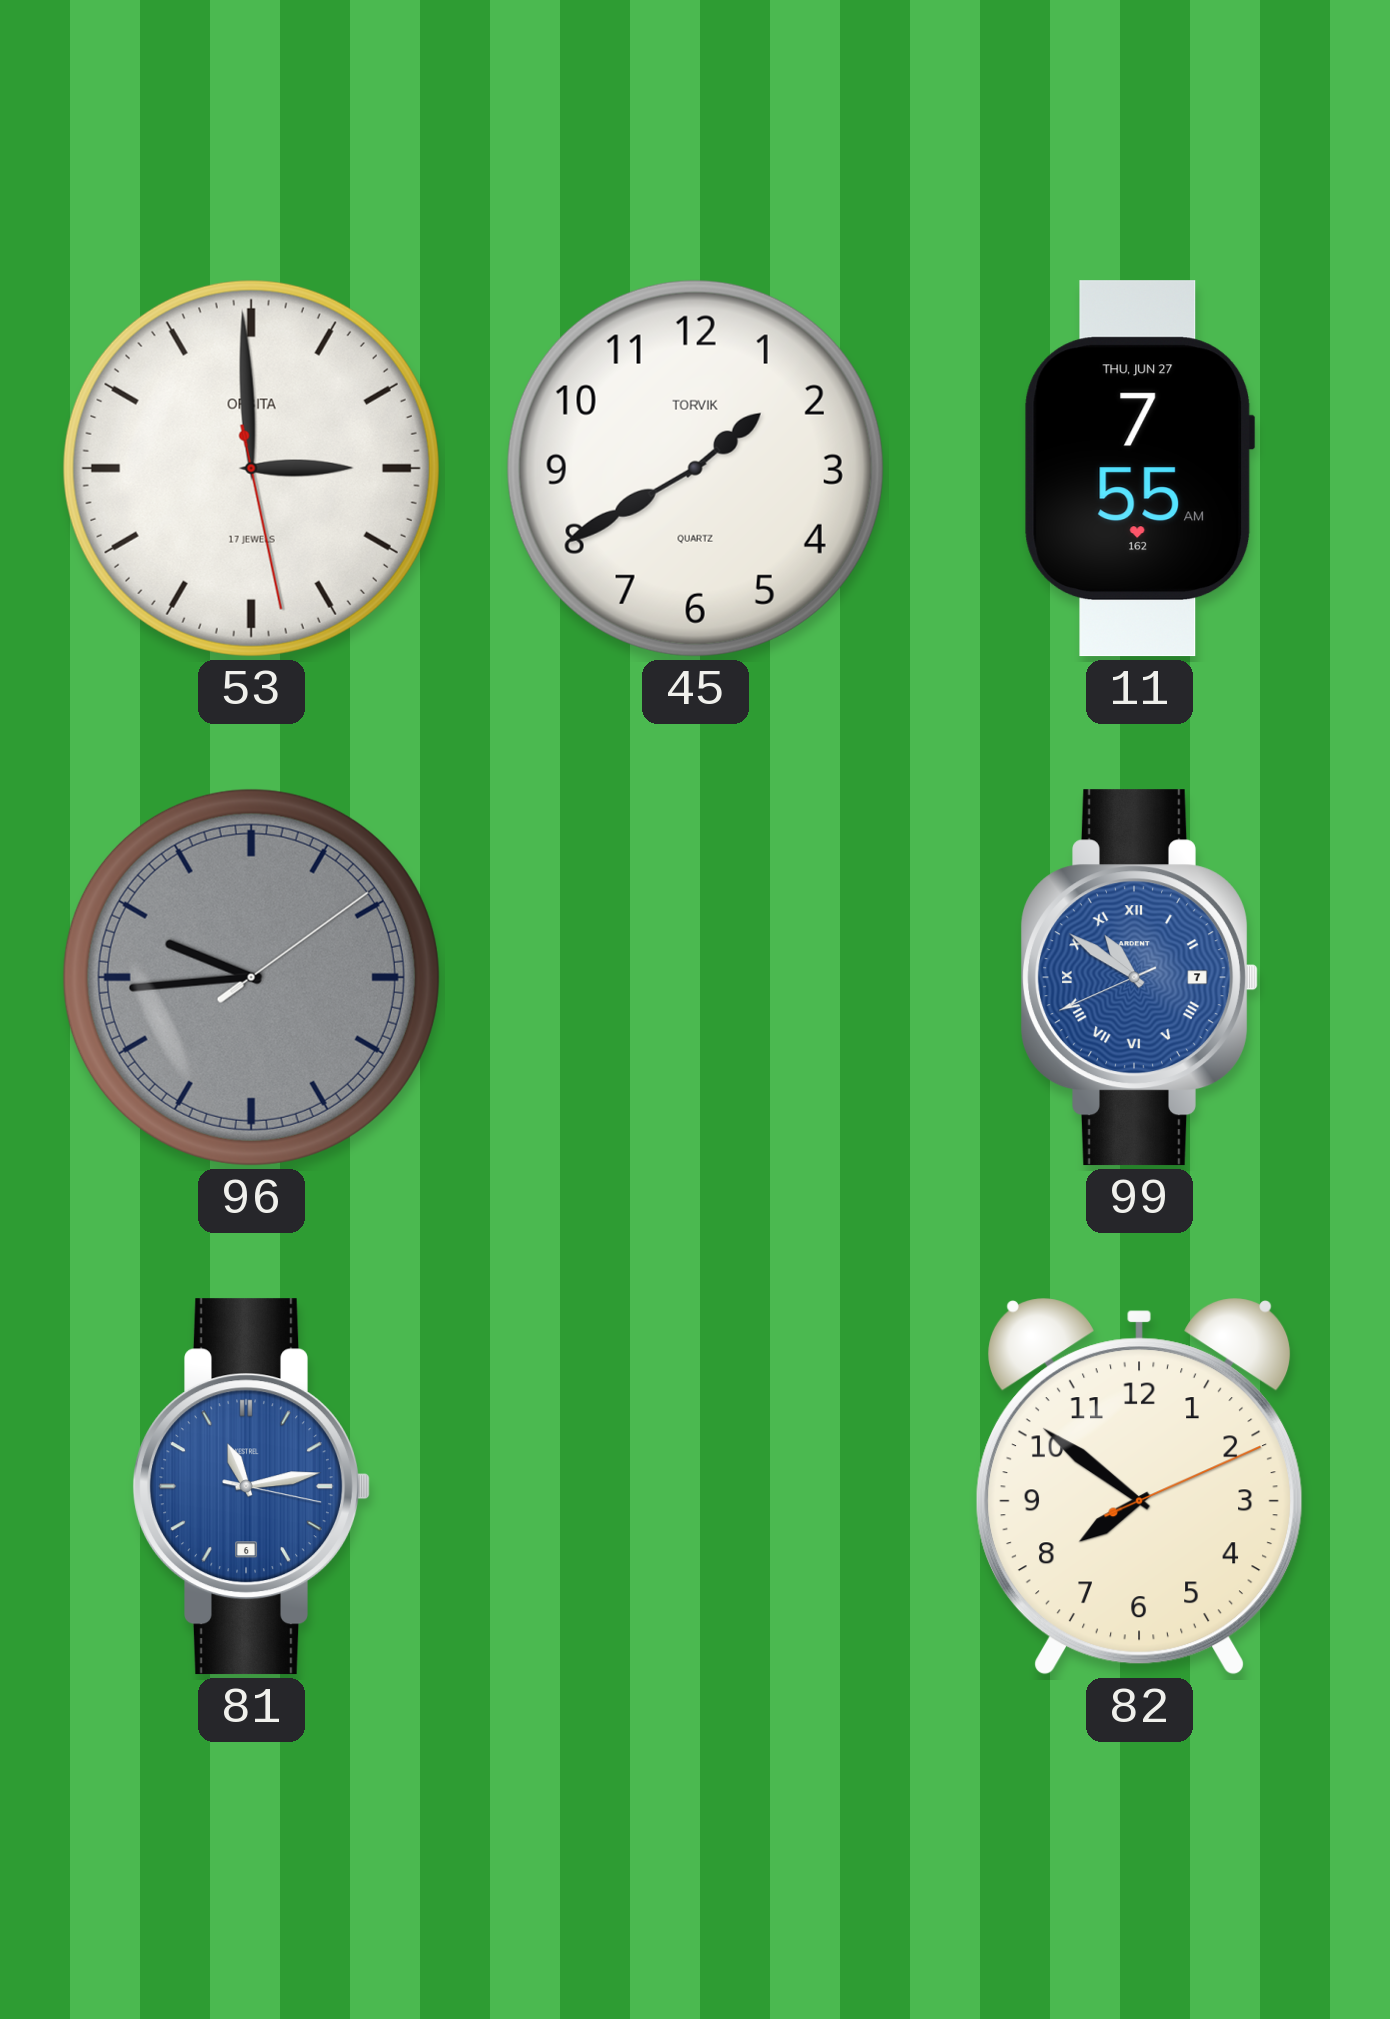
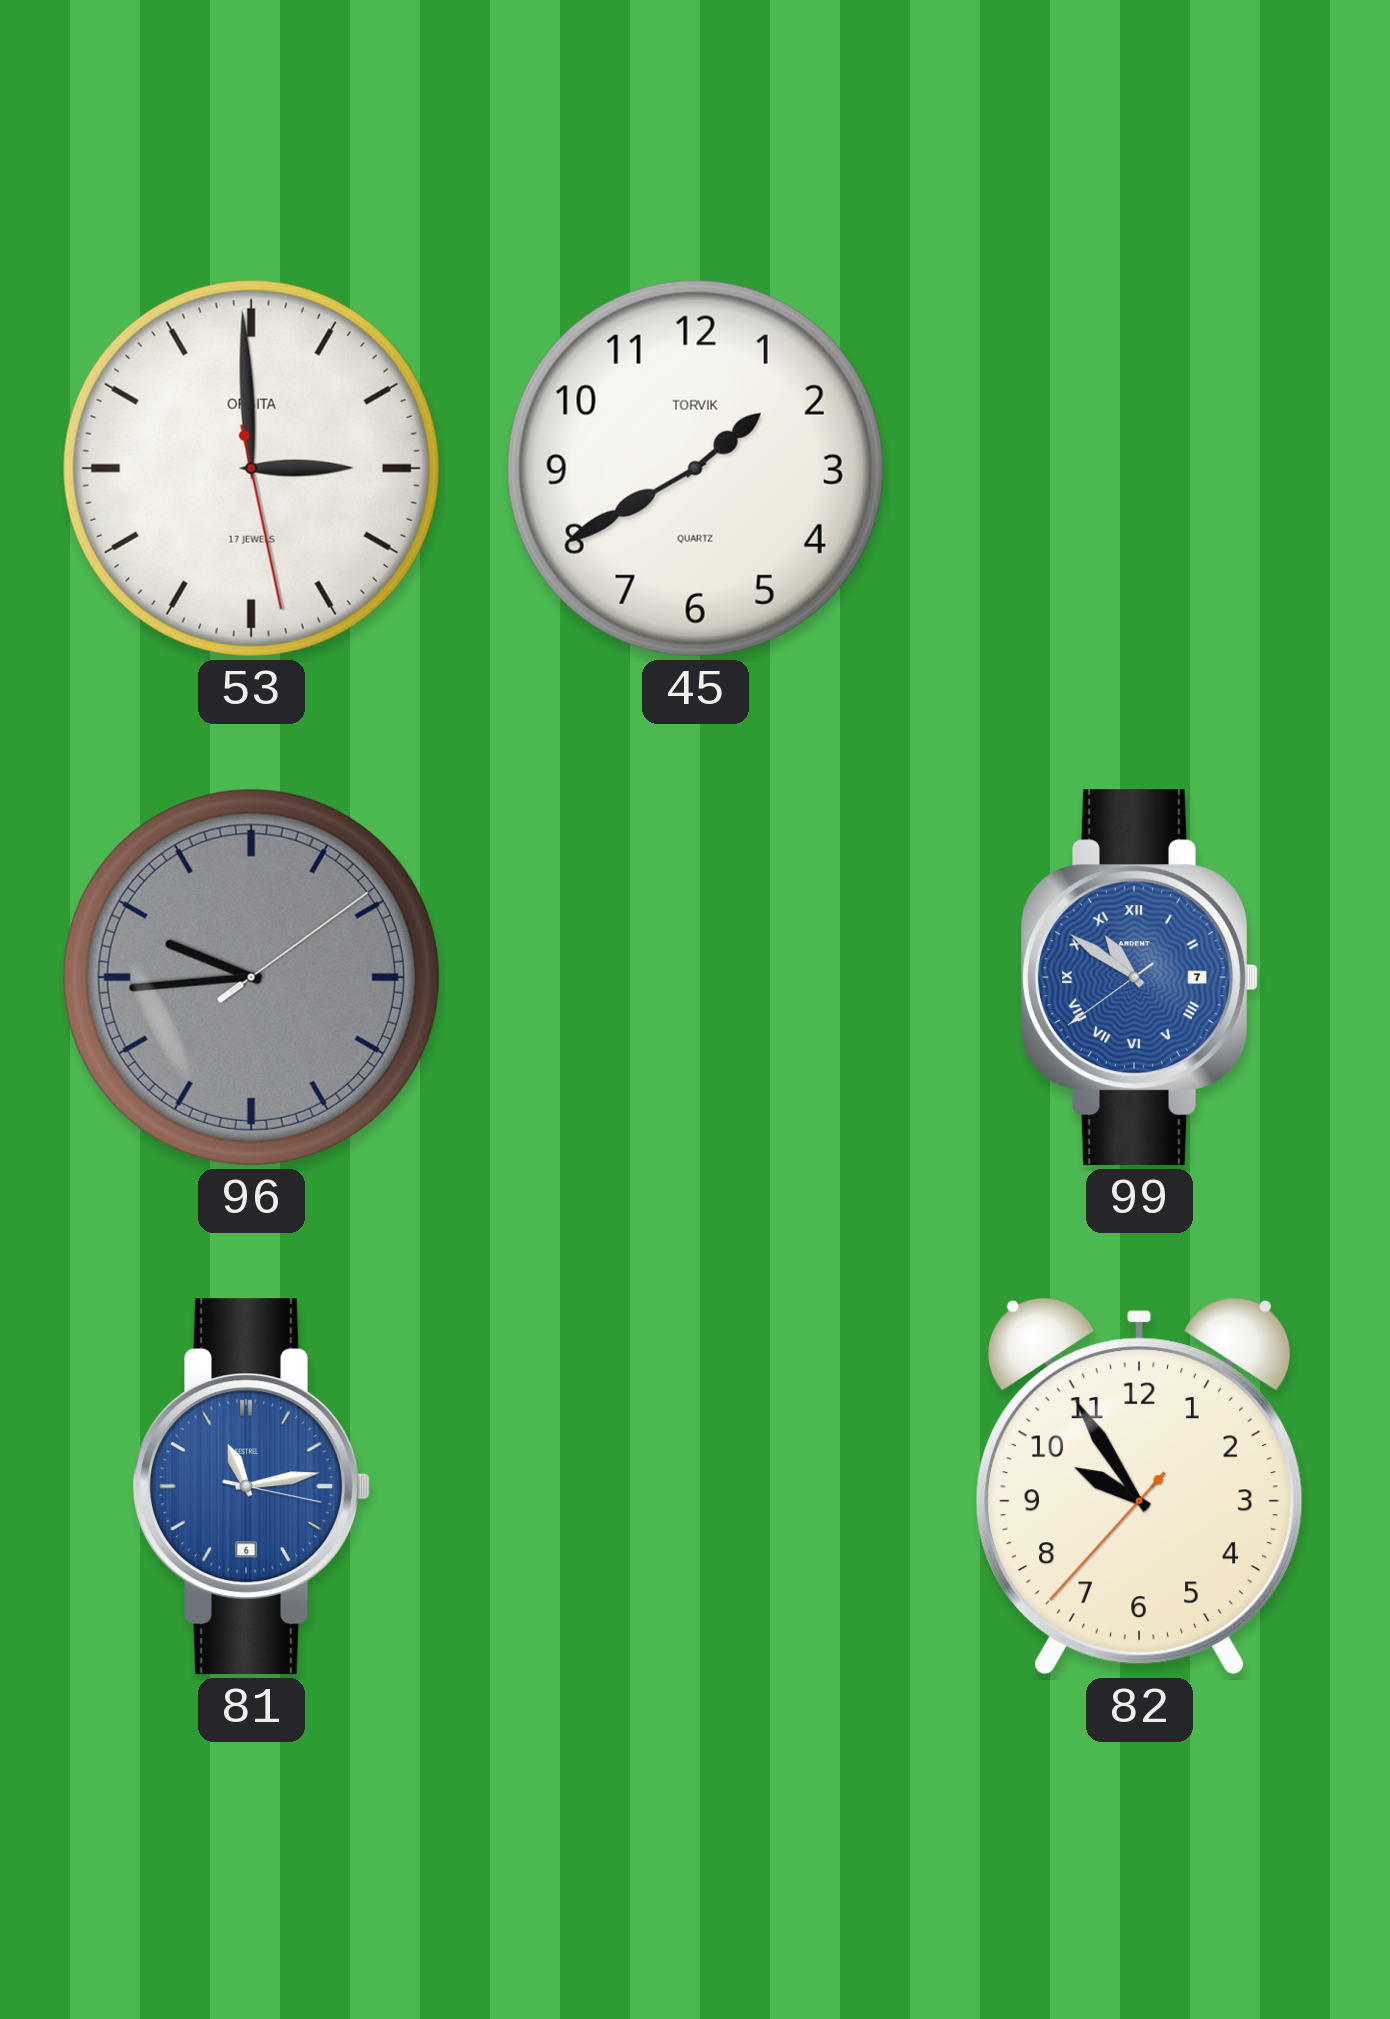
11: 7:55 -> none (1139, 469)
99: 10:50:41 -> 10:50:39 (1139, 978)
82: 7:51 -> 9:54 (1139, 1487)
